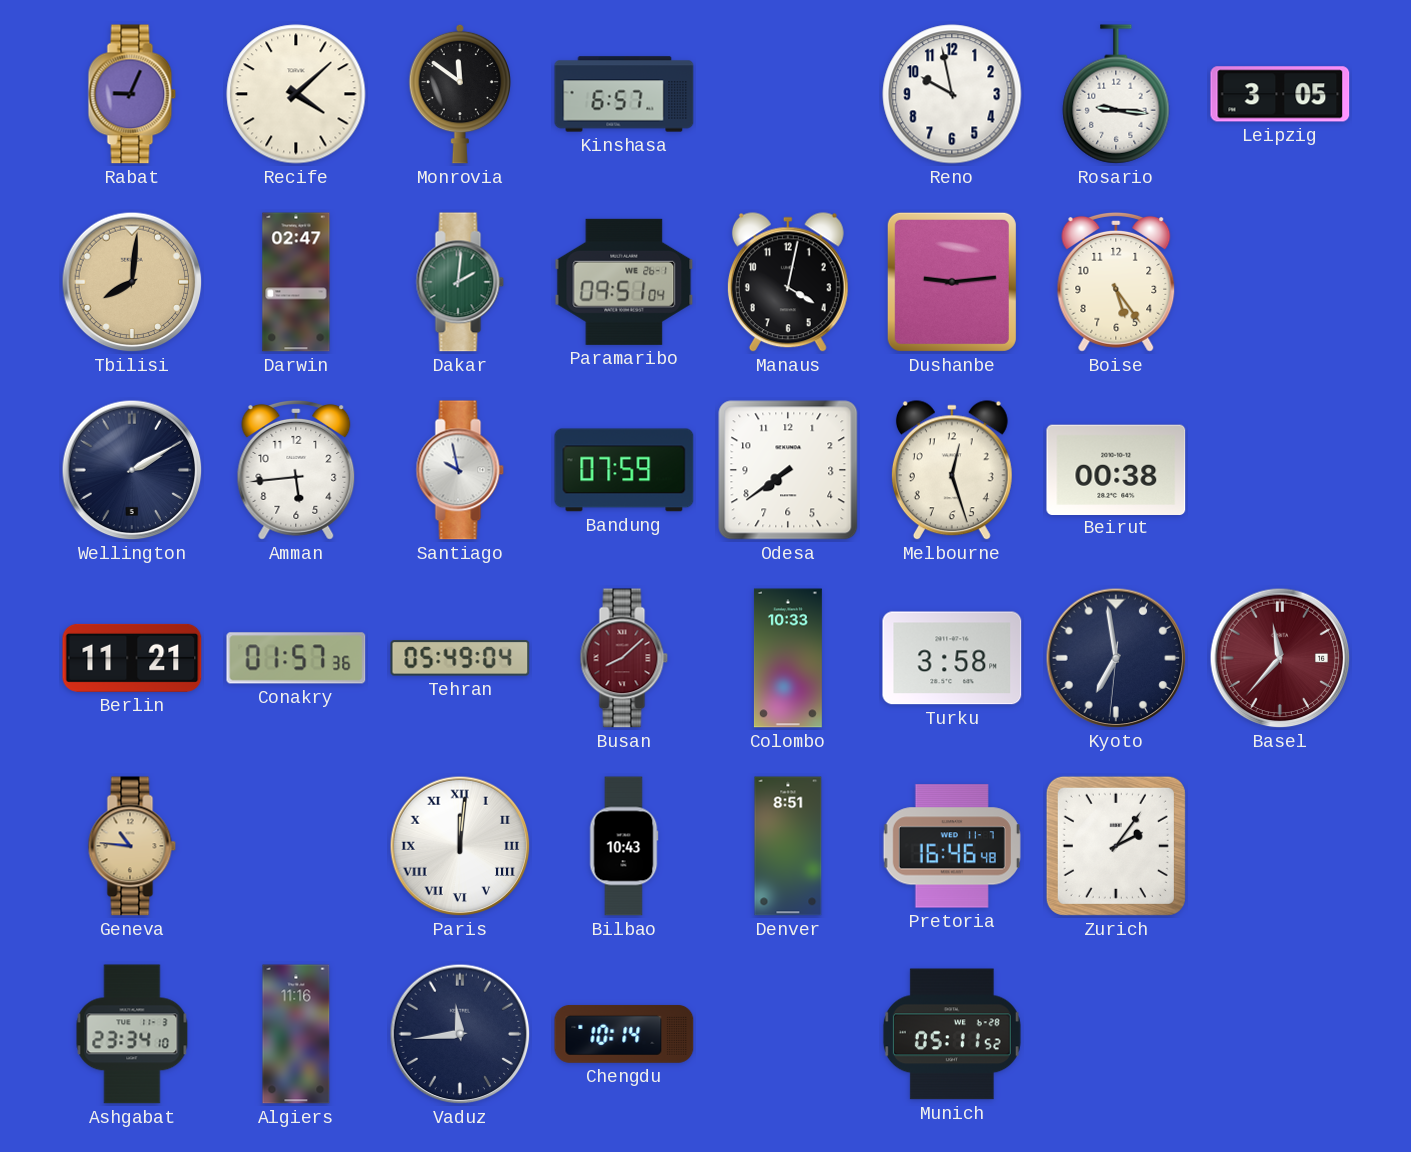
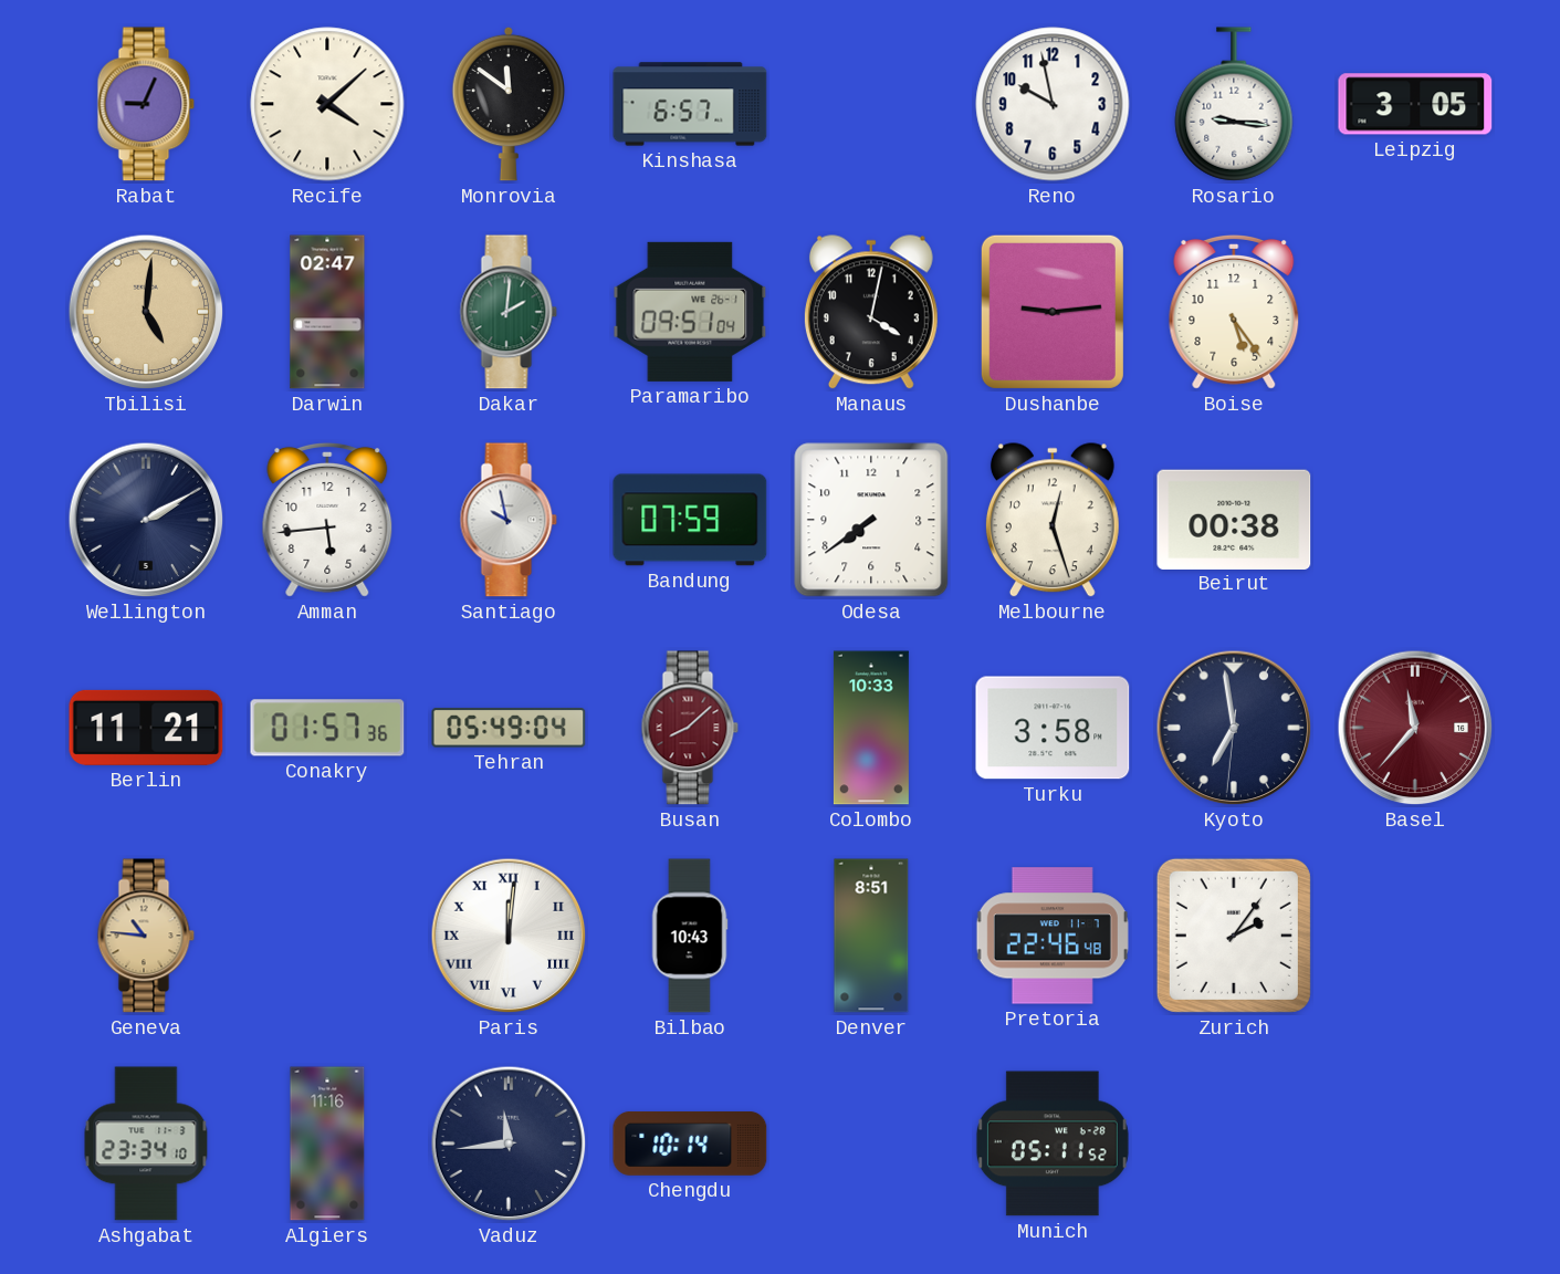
Tbilisi: 8:01 -> 5:01 (146, 312)
Pretoria: 16:46 -> 22:46 (1053, 936)
